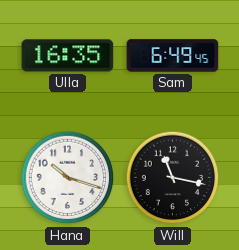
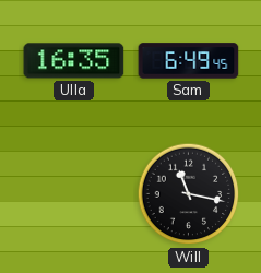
Hana: 10:18 -> none (68, 178)
